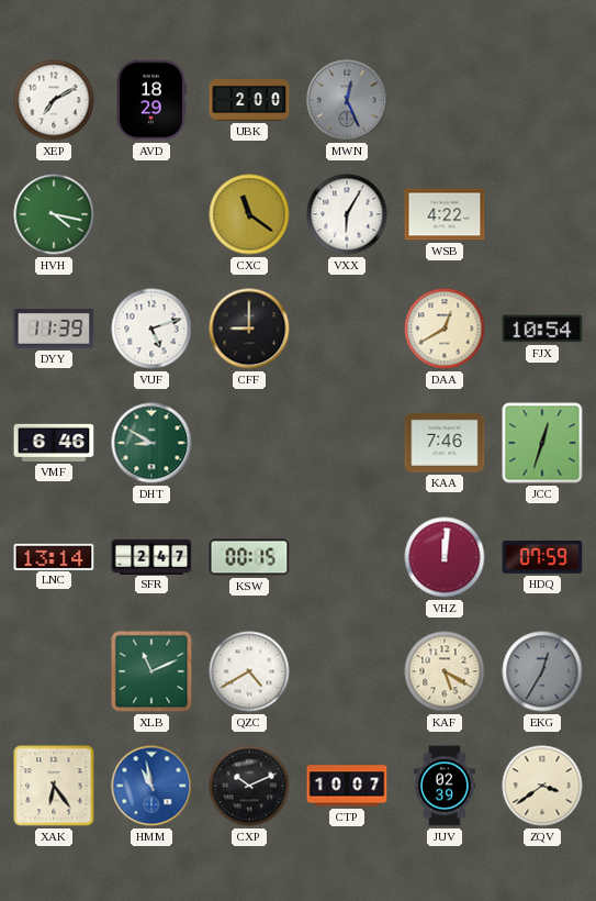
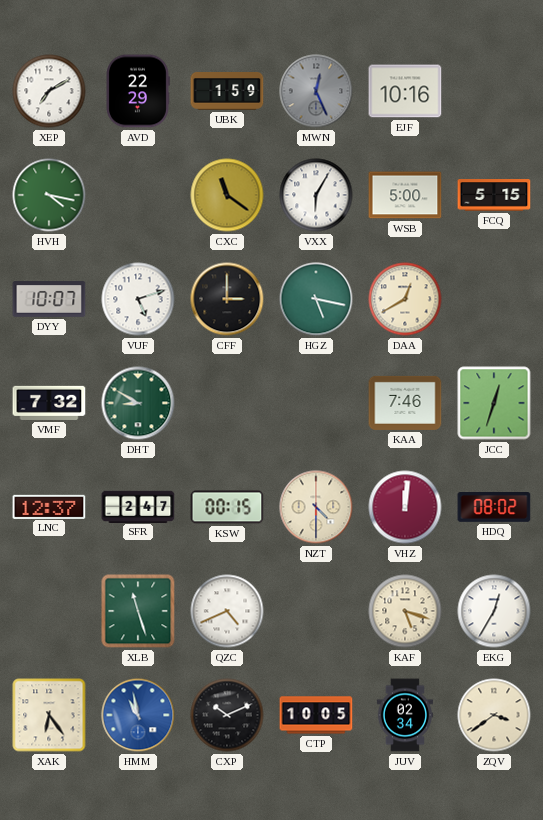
AVD: 18:29 -> 22:29 (138, 91)
UBK: 2:00 -> 1:59 (227, 91)
EJF: none -> 10:16 (405, 91)
WSB: 4:22 -> 5:00 (405, 195)
FCQ: none -> 5:15 (494, 195)
DYY: 11:39 -> 10:07 (49, 299)
CFF: 9:00 -> 3:00 (227, 299)
HGZ: none -> 5:17 (316, 299)
FJX: 10:54 -> none (542, 329)
VMF: 6:46 -> 7:32 (49, 403)
LNC: 13:14 -> 12:37 (49, 506)
NZT: none -> 4:30 (316, 507)
HDQ: 07:59 -> 08:02 (494, 508)
XLB: 11:11 -> 11:27 (138, 611)
QZC: 4:40 -> 4:41 (227, 611)
KAF: 5:20 -> 5:18 (405, 611)
EKG dial: grey -> white (494, 611)
CTP: 10:07 -> 10:05 (316, 715)
JUV: 02:39 -> 02:34 (404, 715)
